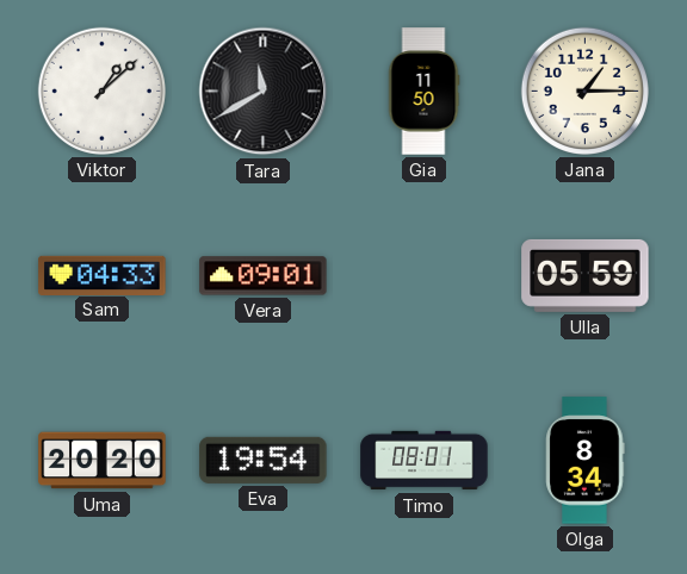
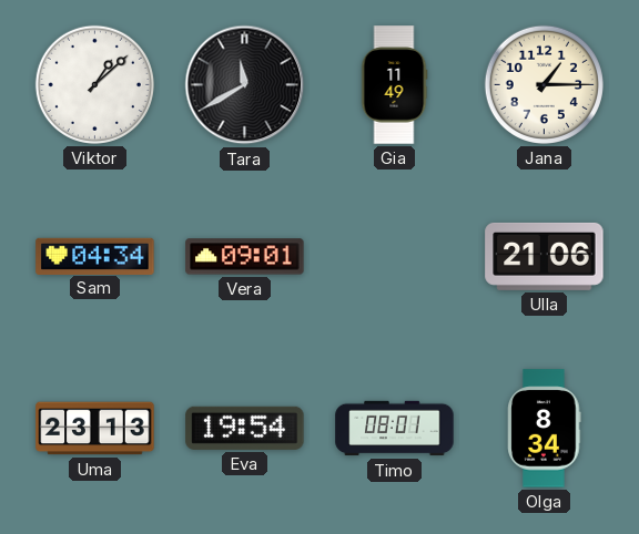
Gia: 11:50 -> 11:49 (394, 85)
Sam: 04:33 -> 04:34 (95, 256)
Ulla: 05:59 -> 21:06 (545, 256)
Uma: 20:20 -> 23:13 (95, 429)
